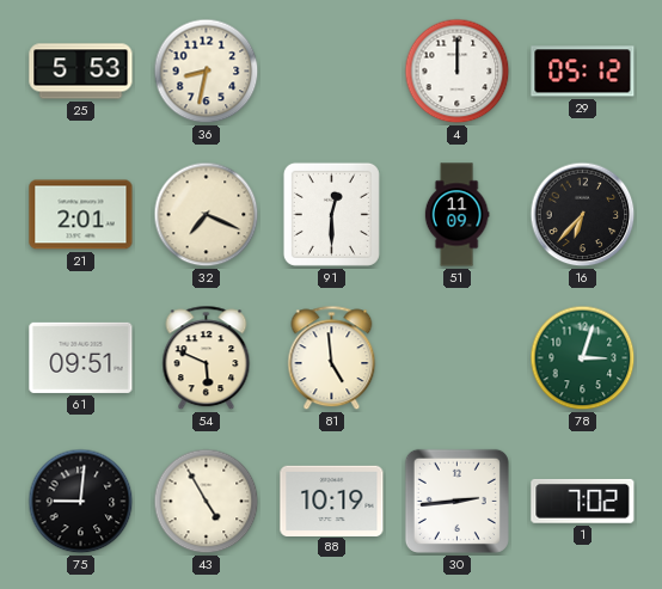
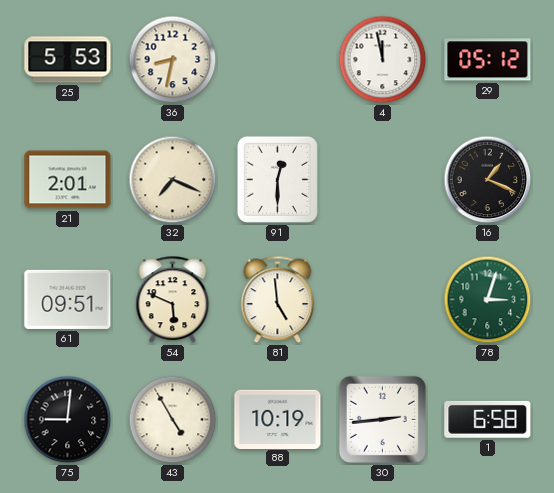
4: 12:00 -> 11:58 (383, 60)
51: 11:09 -> none (456, 215)
16: 6:37 -> 1:19 (488, 180)
1: 7:02 -> 6:58 (488, 419)
